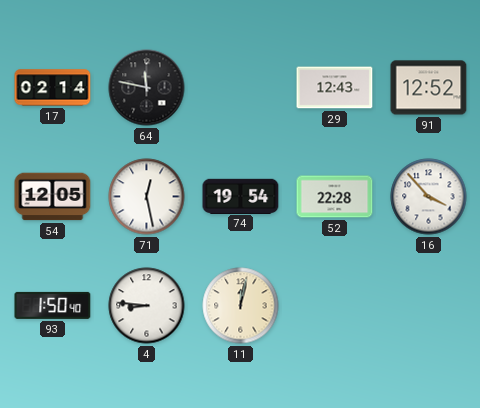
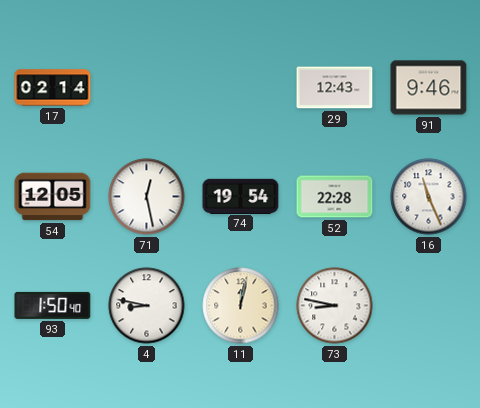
64: 11:47 -> none (147, 88)
91: 12:52 -> 9:46 (429, 88)
16: 3:53 -> 11:26 (429, 197)
4: 8:46 -> 8:47 (147, 306)
73: none -> 8:47 (335, 306)
